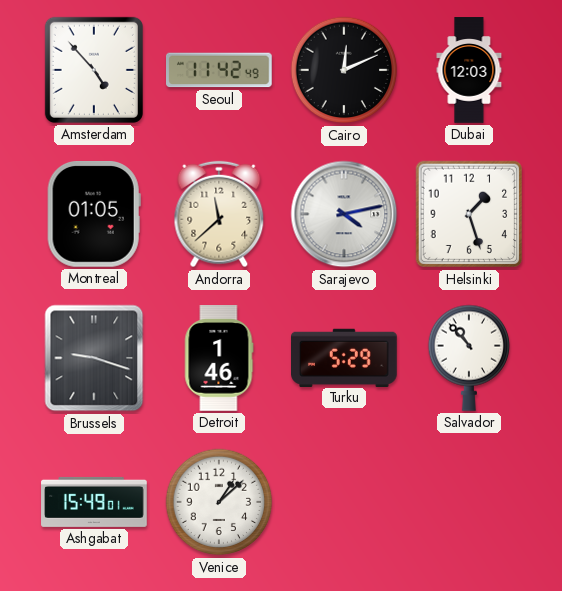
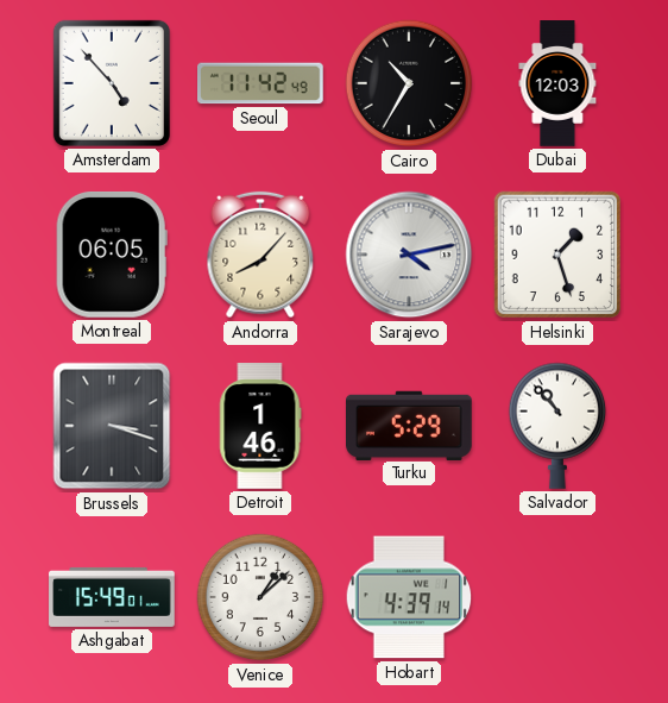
Cairo: 12:11 -> 10:35 (409, 83)
Montreal: 01:05 -> 06:05 (112, 256)
Andorra: 11:38 -> 8:07 (260, 255)
Brussels: 9:18 -> 3:18 (112, 426)
Hobart: none -> 4:39 (409, 597)
